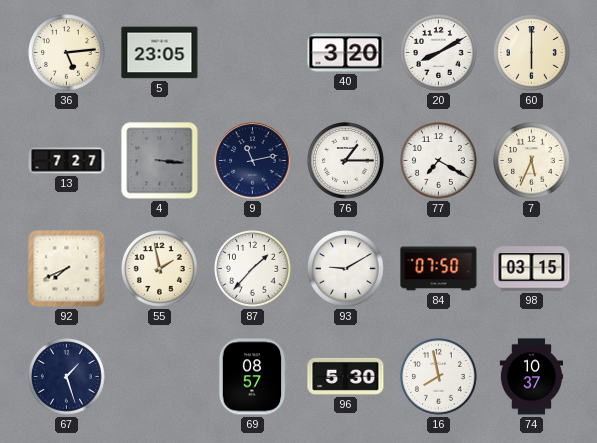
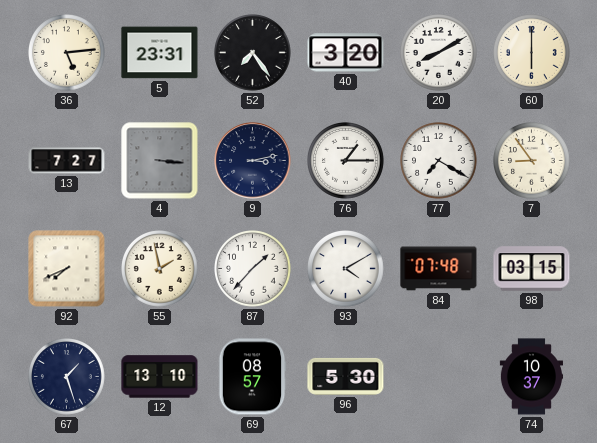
5: 23:05 -> 23:31 (160, 53)
52: none -> 7:24 (253, 53)
9: 11:13 -> 3:13 (253, 161)
7: 5:34 -> 8:54 (532, 161)
93: 9:10 -> 4:10 (346, 269)
84: 07:50 -> 07:48 (439, 269)
12: none -> 13:10 (160, 377)
16: 7:58 -> none (439, 377)
